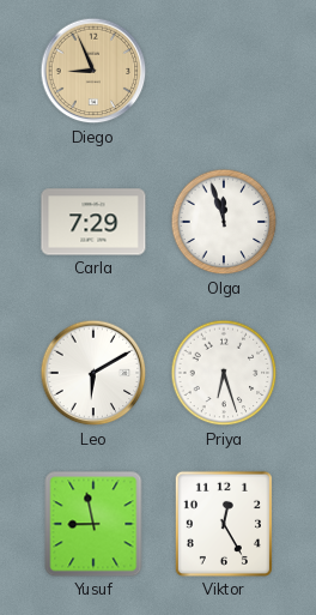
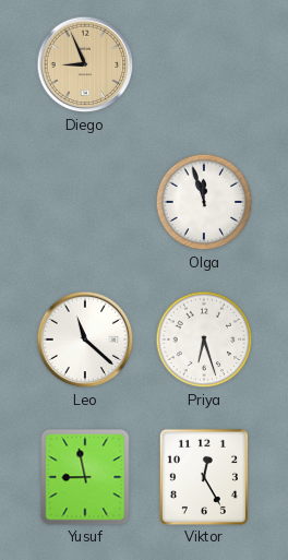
Carla: 7:29 -> none (93, 222)
Leo: 6:10 -> 11:22 (85, 339)
